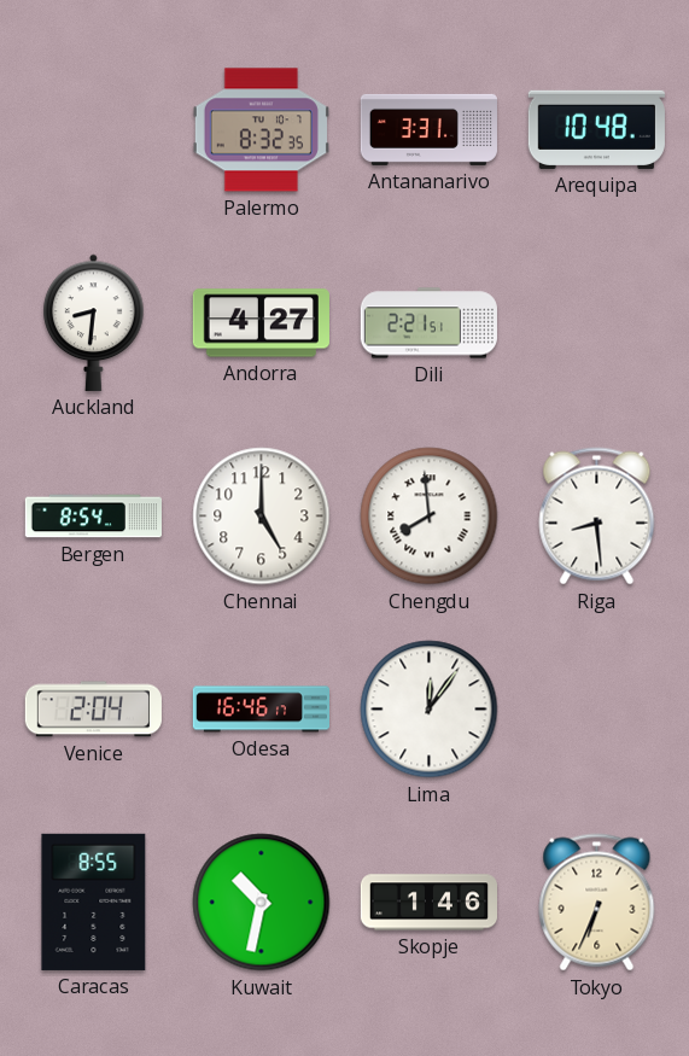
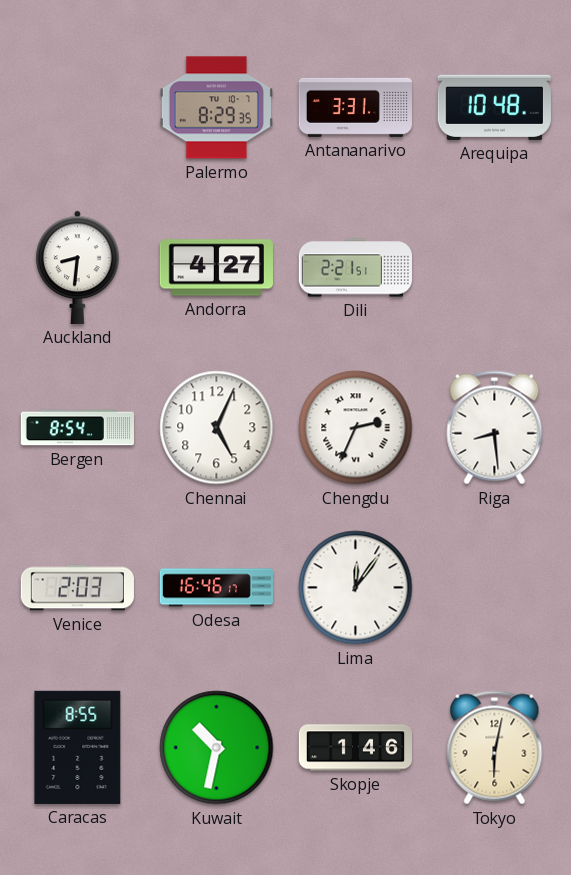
Palermo: 8:32 -> 8:29 (216, 108)
Chennai: 5:00 -> 5:04 (217, 428)
Chengdu: 7:59 -> 2:34 (356, 428)
Venice: 2:04 -> 2:03 (77, 588)
Tokyo: 6:34 -> 6:02 (495, 748)
